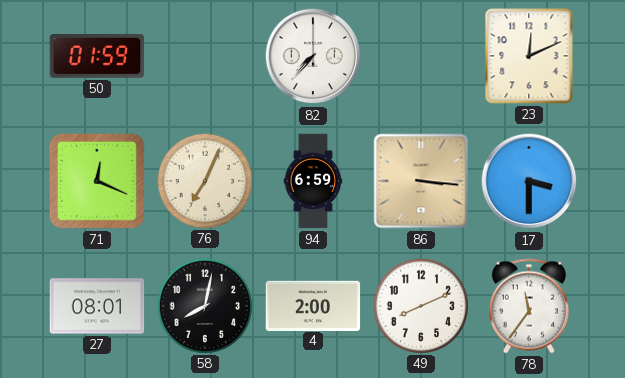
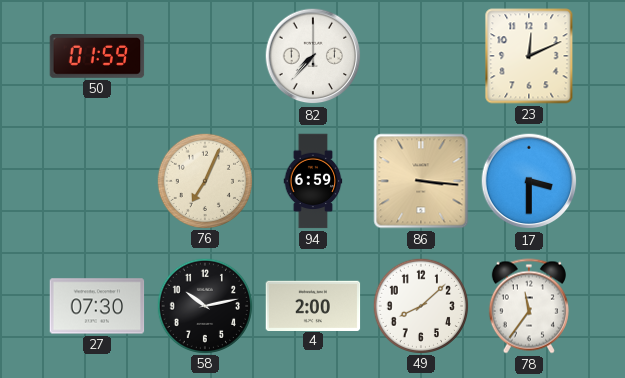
71: 12:19 -> none (97, 181)
27: 08:01 -> 07:30 (97, 306)
58: 8:02 -> 10:13 (204, 305)
49: 8:11 -> 8:08 (420, 305)
